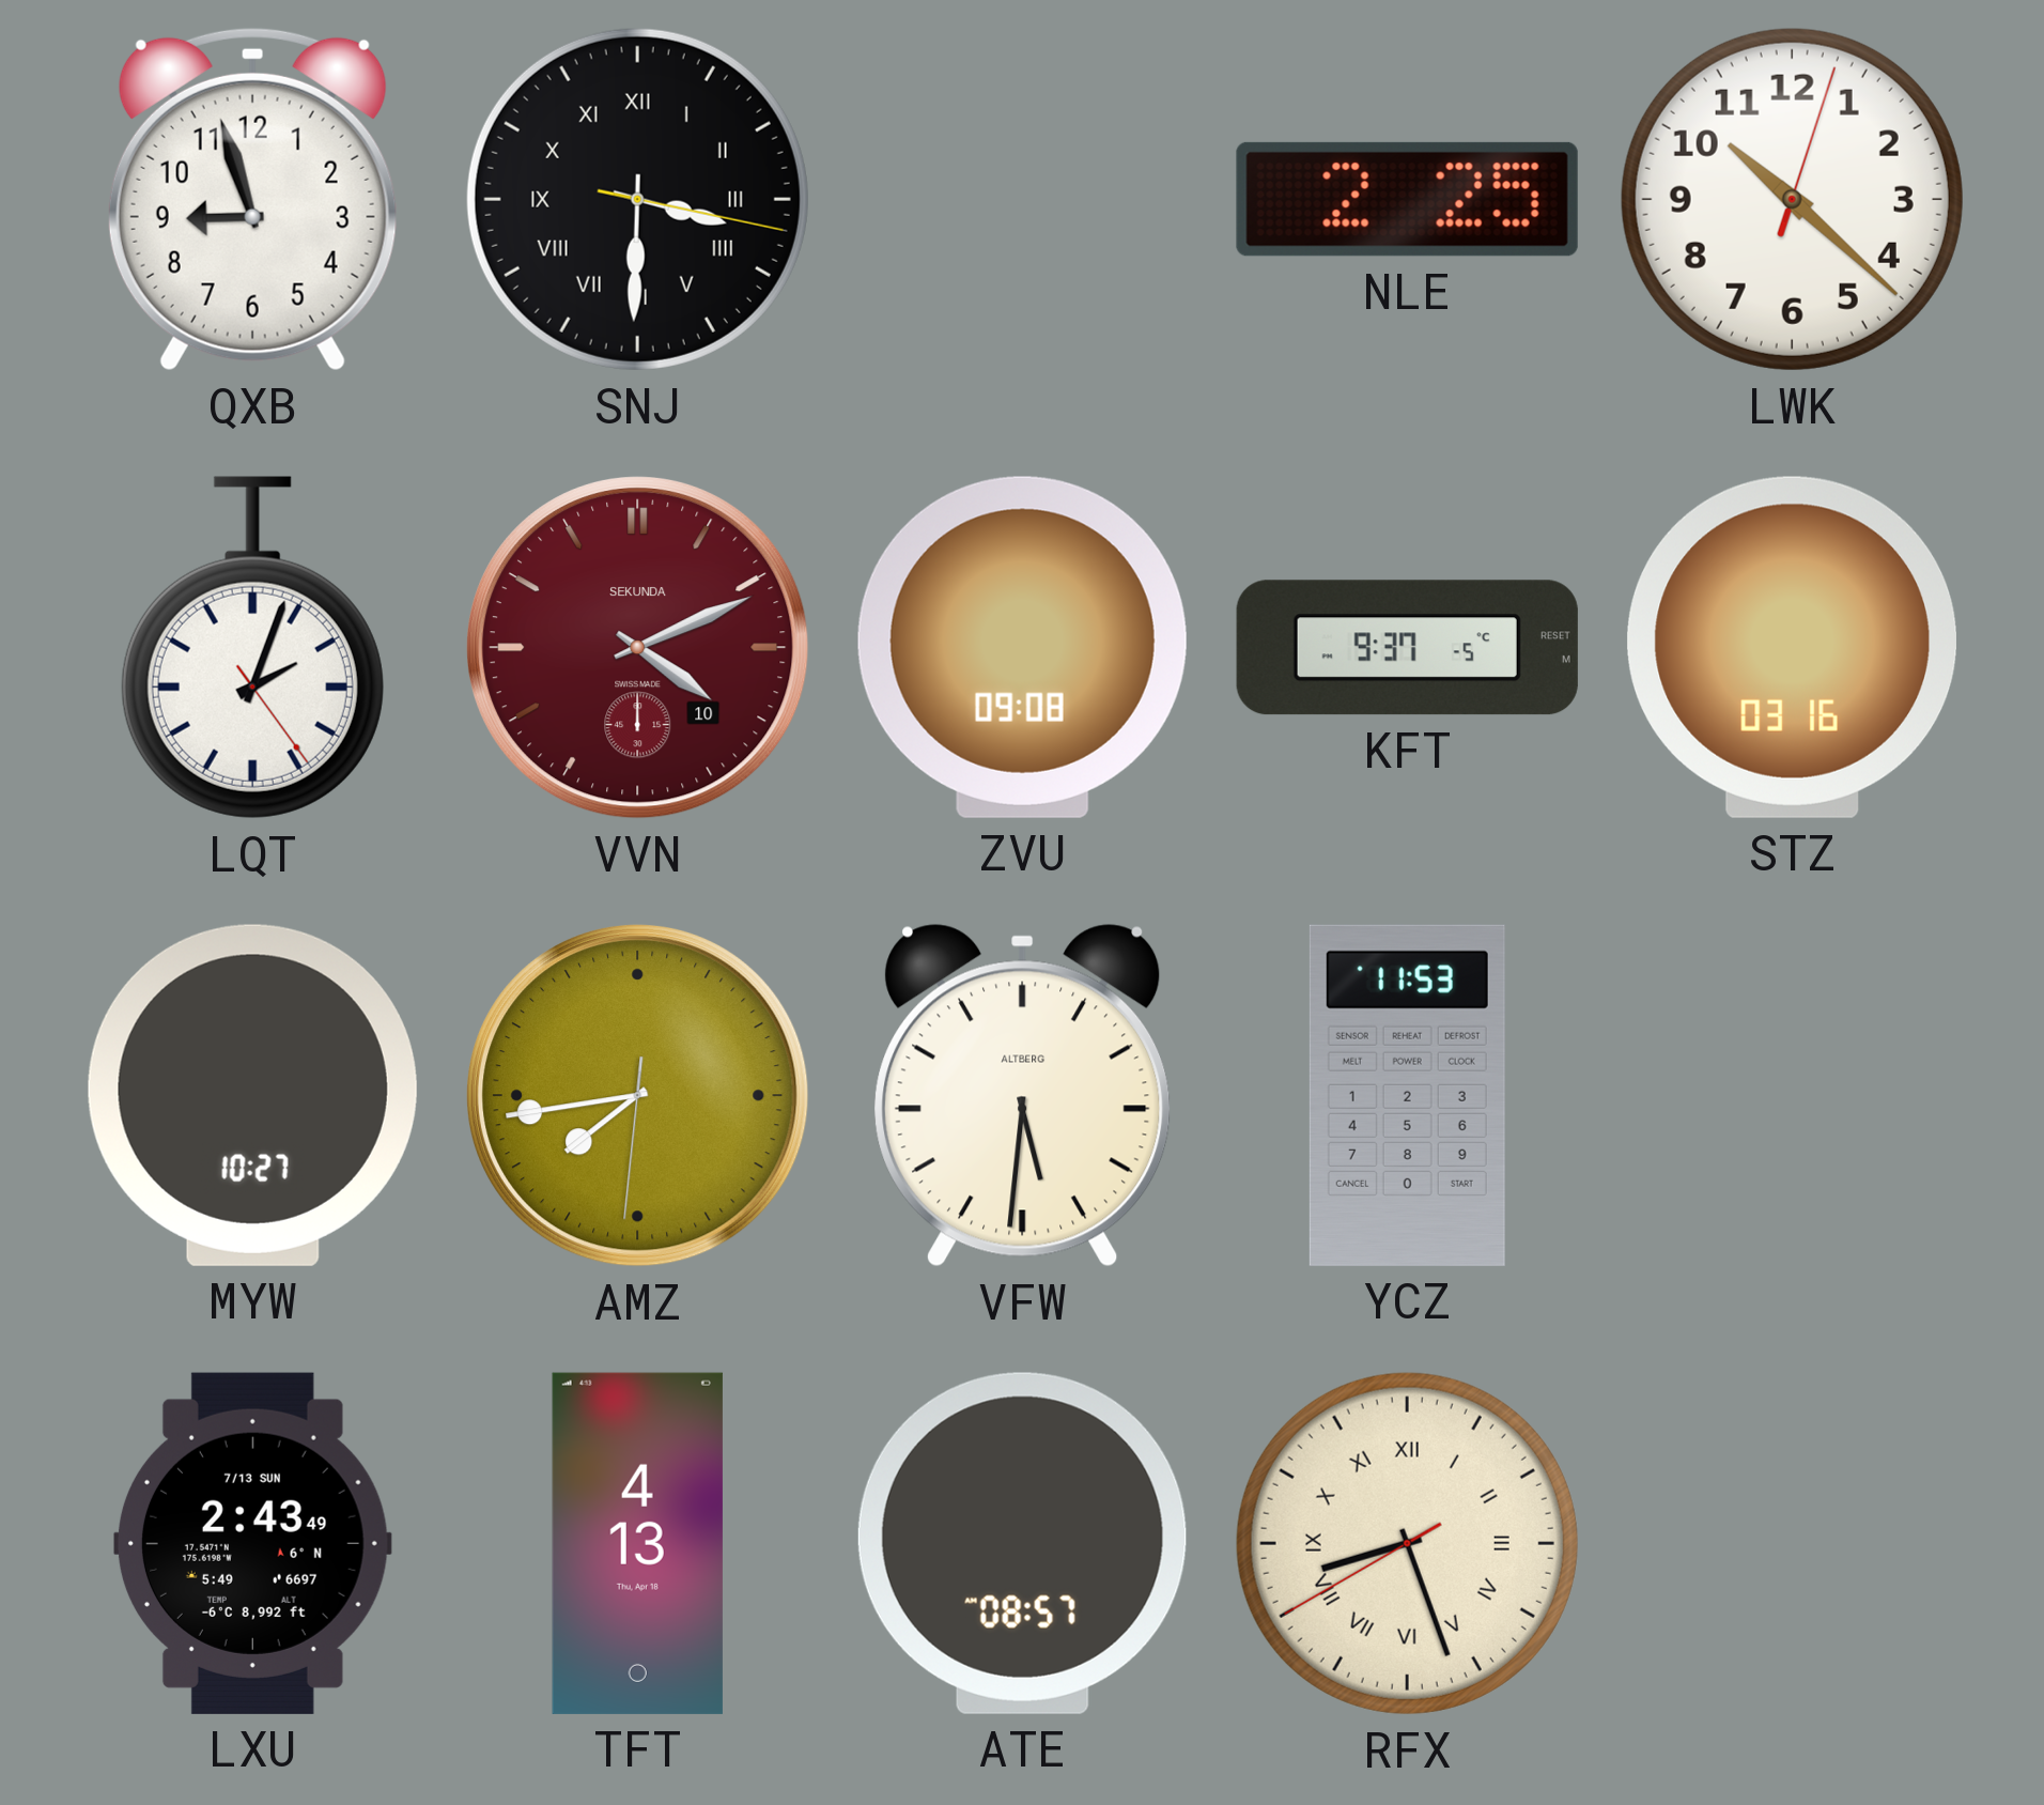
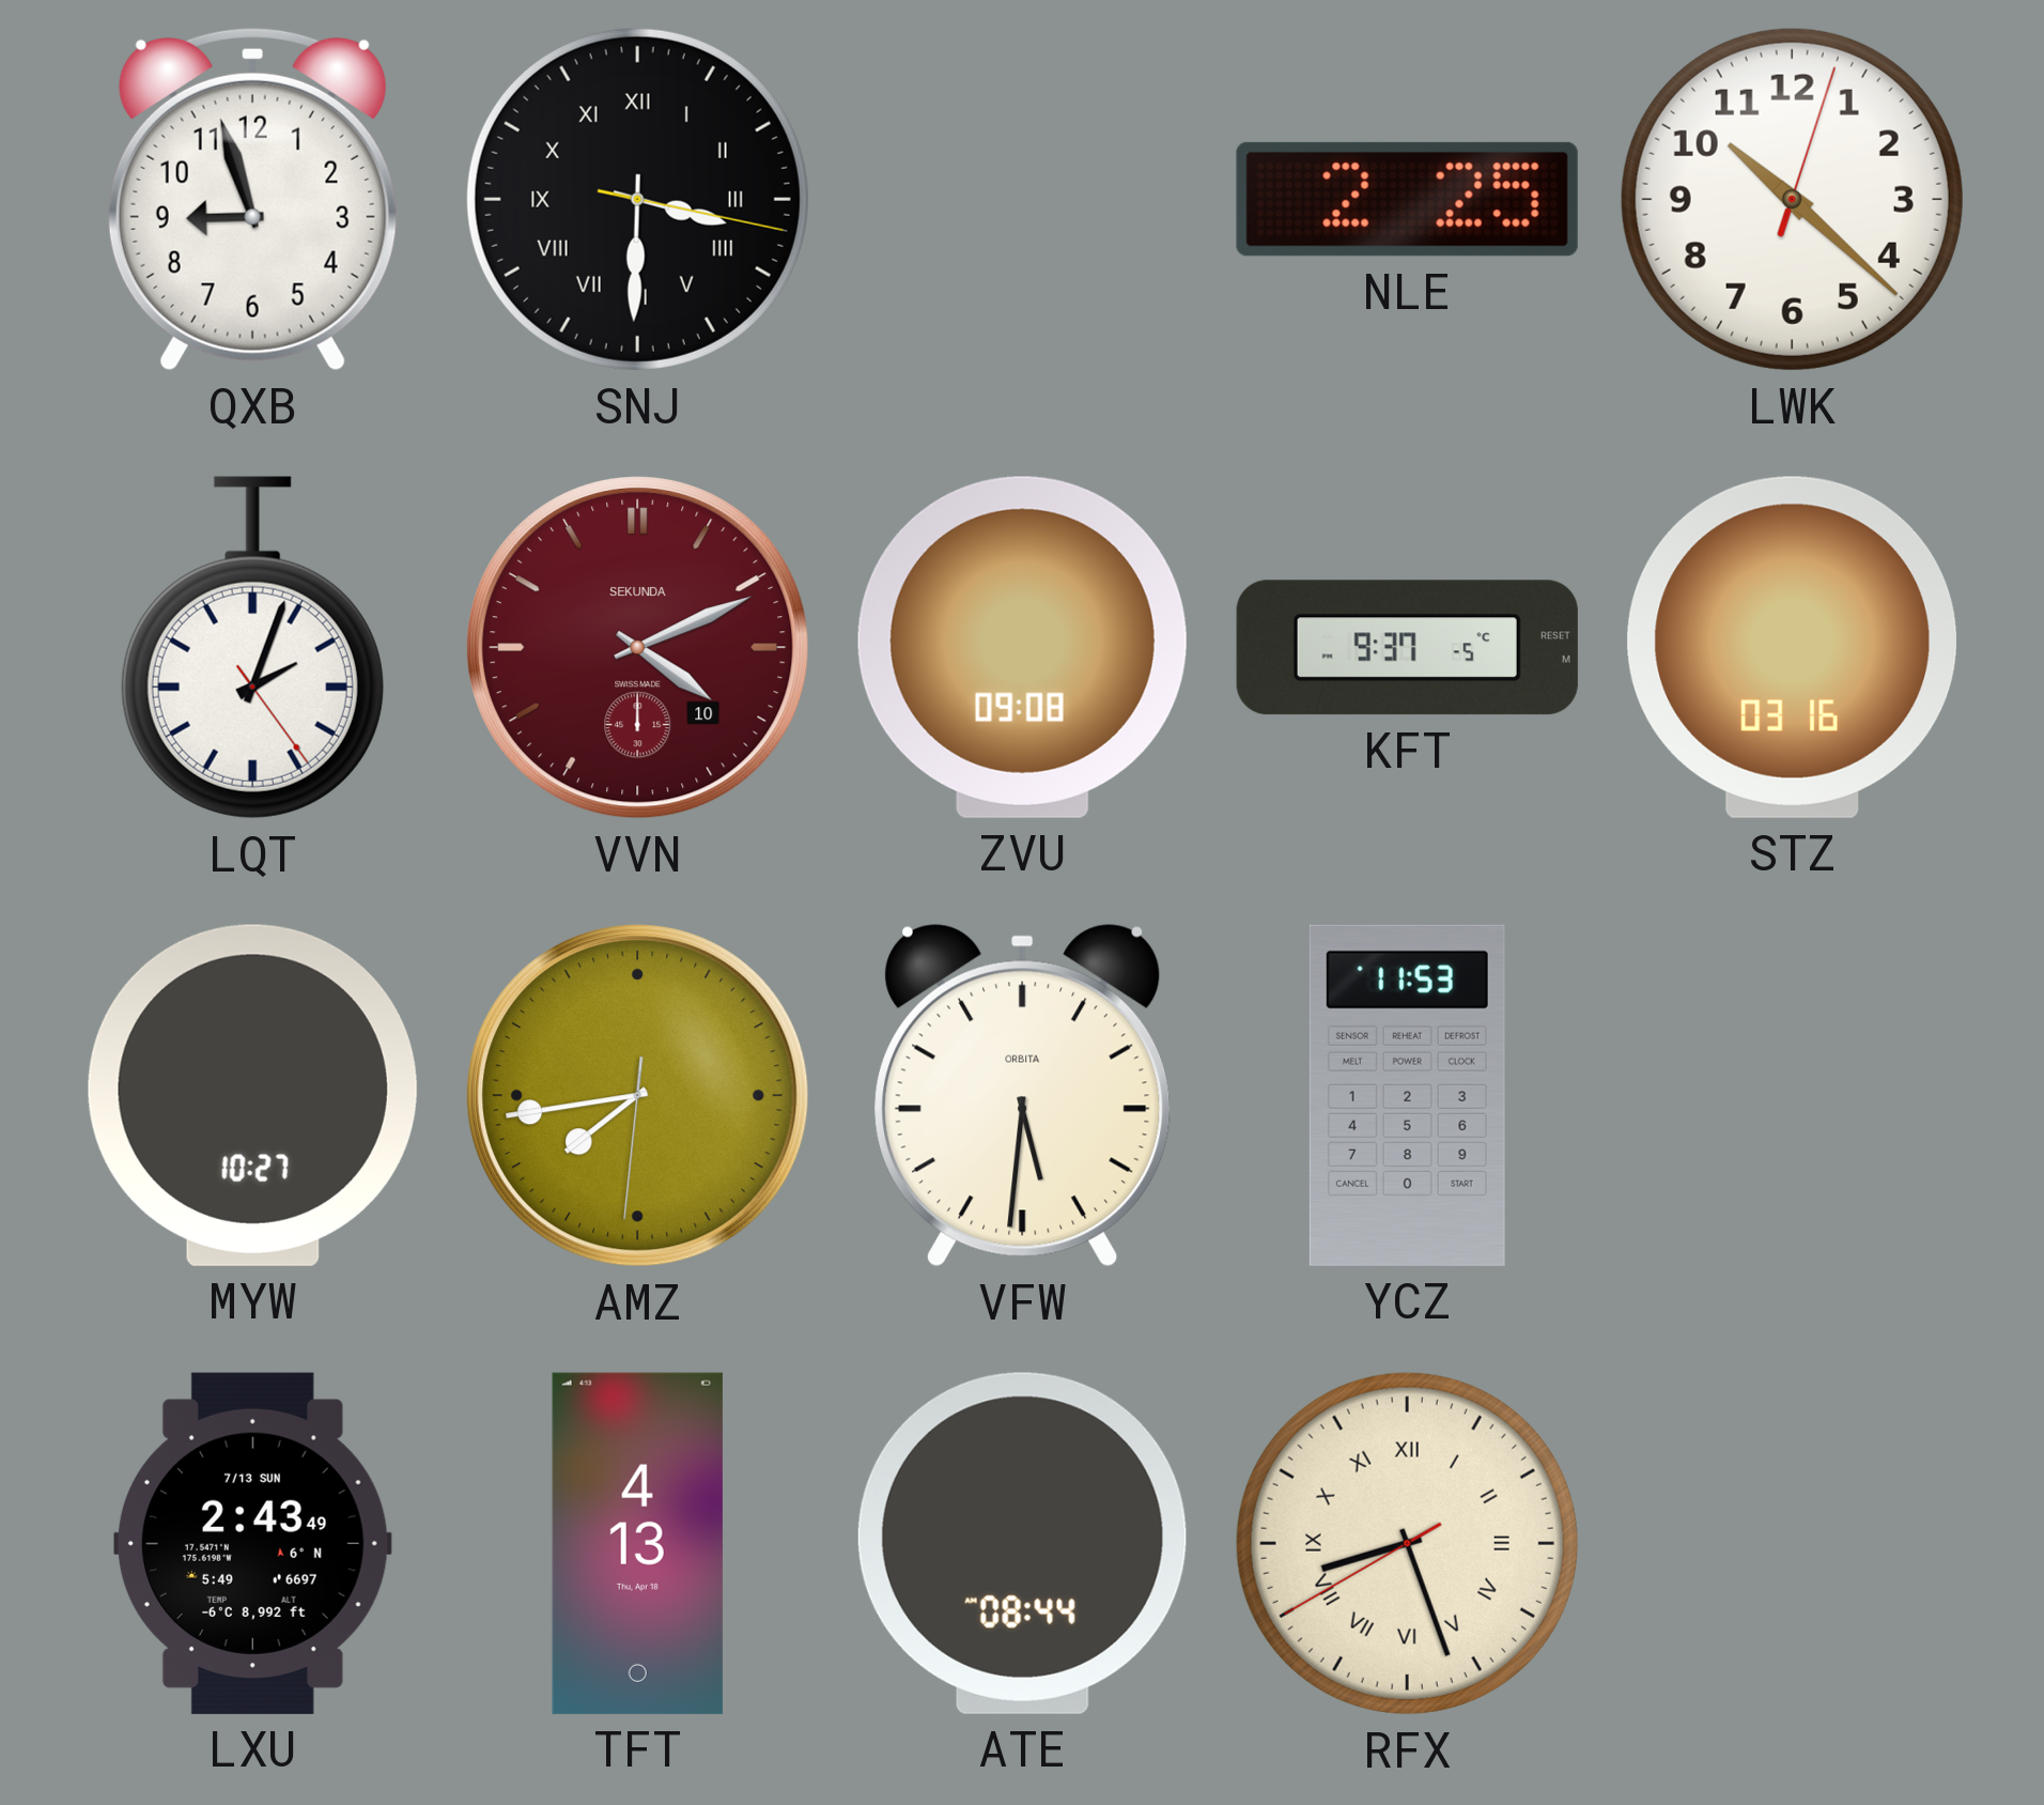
VFW brand: ALTBERG -> ORBITA (1023, 1096)
ATE: 08:57 -> 08:44 (1022, 1543)
